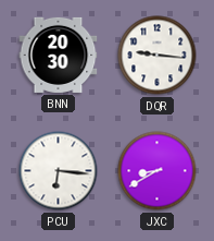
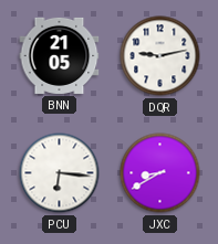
BNN: 20:30 -> 21:05 (60, 55)
DQR: 9:16 -> 9:13 (160, 56)
